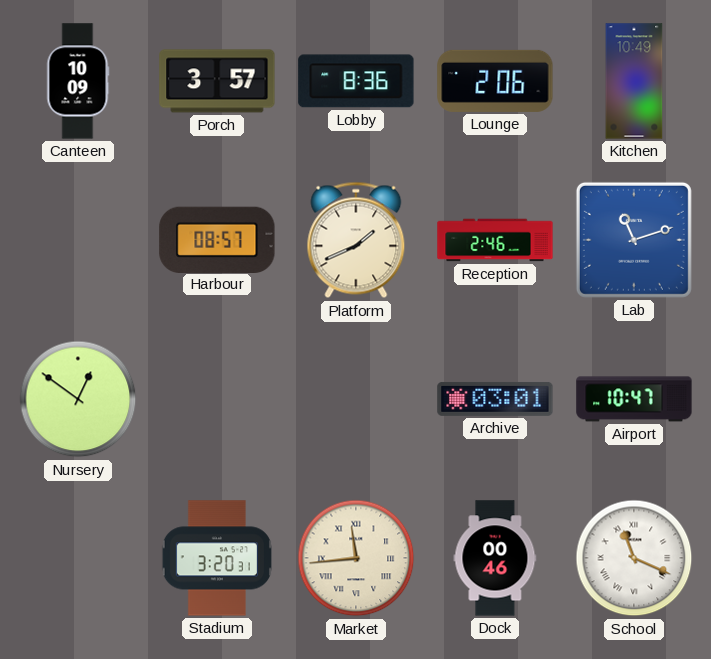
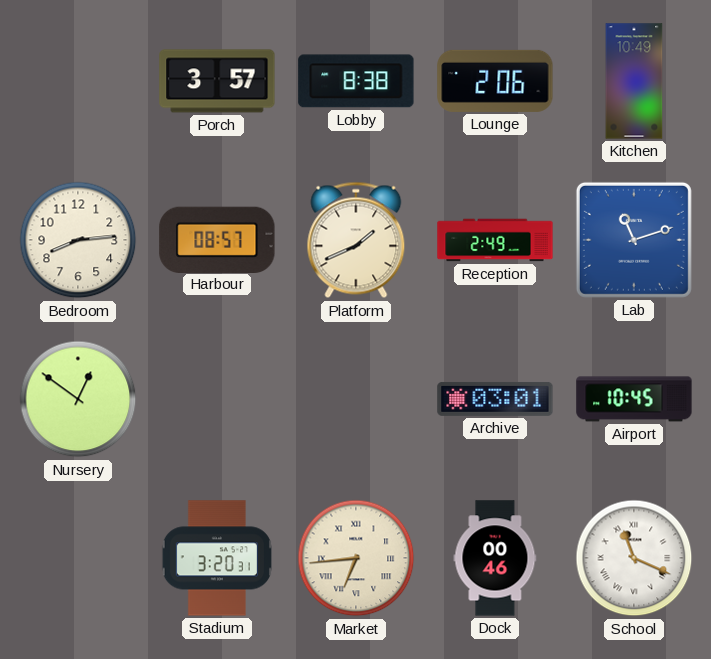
Canteen: 10:09 -> none (78, 81)
Lobby: 8:36 -> 8:38 (356, 81)
Bedroom: none -> 8:14 (78, 240)
Reception: 2:46 -> 2:49 (495, 240)
Airport: 10:47 -> 10:45 (634, 399)
Market: 11:44 -> 6:44 (356, 558)
